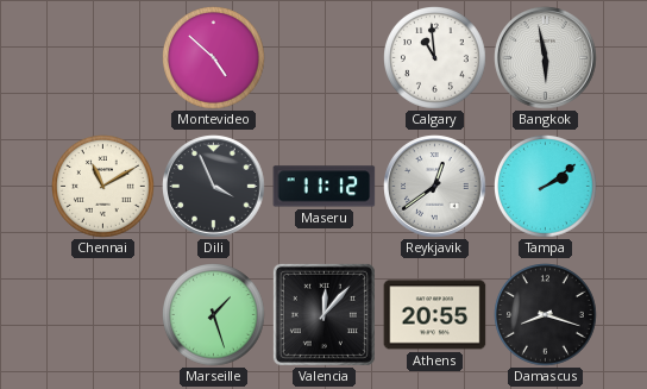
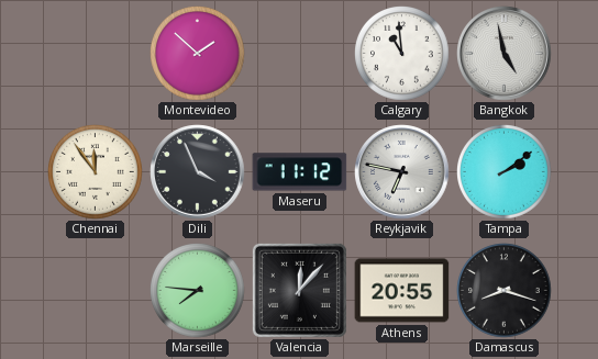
Montevideo: 4:52 -> 1:52 (198, 54)
Bangkok: 5:58 -> 4:58 (505, 54)
Chennai: 11:10 -> 11:54 (96, 172)
Reykjavik: 12:39 -> 6:47 (402, 172)
Marseille: 1:27 -> 7:46 (198, 291)
